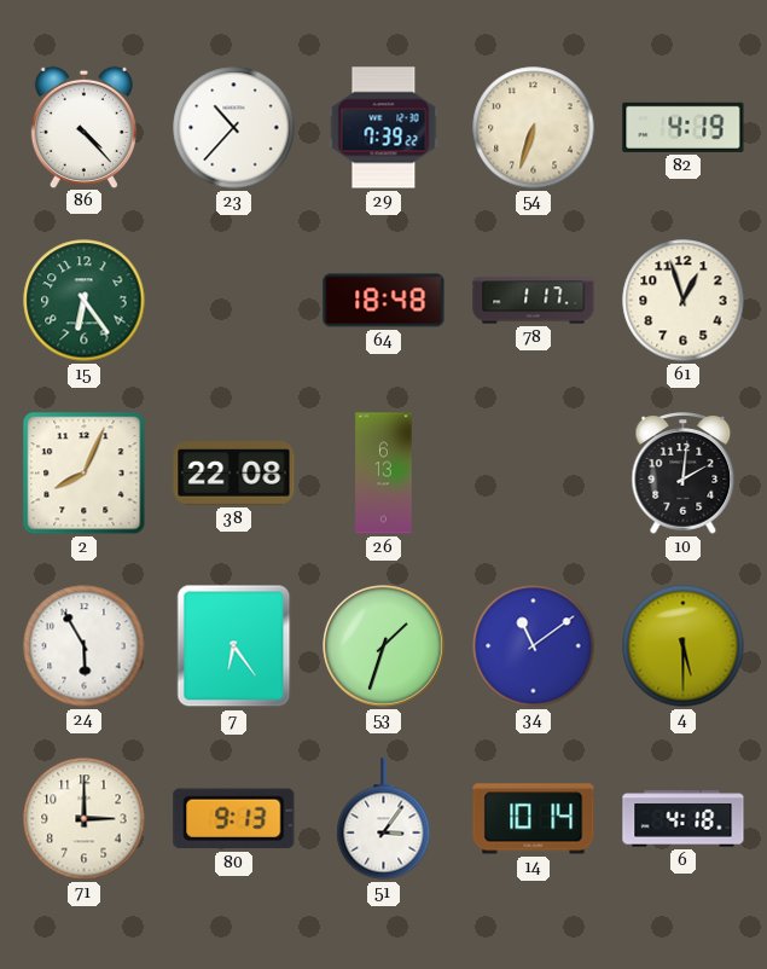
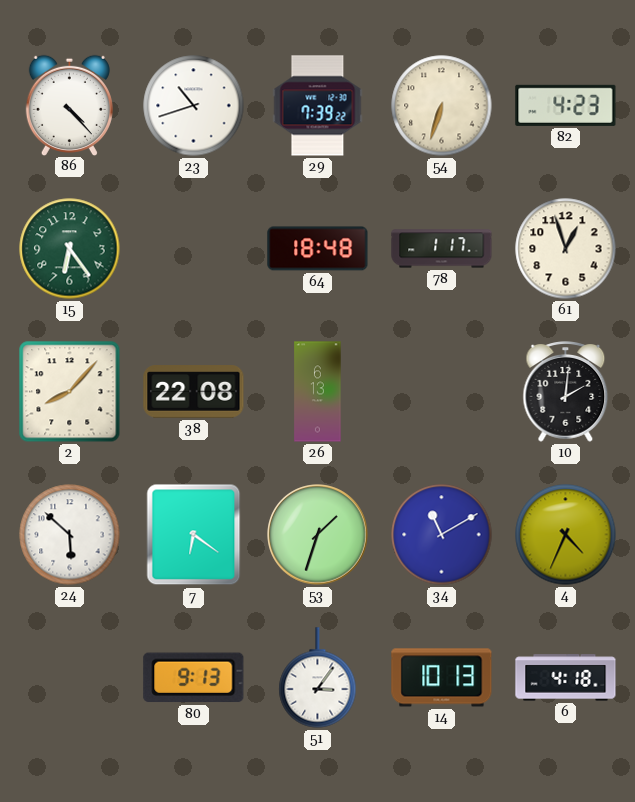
23: 10:37 -> 10:42 (194, 106)
82: 4:19 -> 4:23 (566, 105)
2: 8:04 -> 8:07 (70, 392)
24: 5:55 -> 5:52 (70, 535)
7: 6:24 -> 6:21 (194, 535)
34: 11:09 -> 11:10 (442, 535)
4: 5:30 -> 4:34 (566, 535)
71: 3:00 -> none (85, 819)
14: 10:14 -> 10:13 (442, 678)
